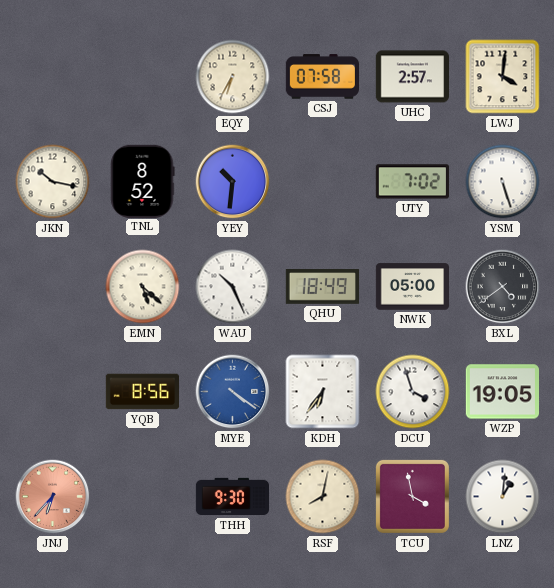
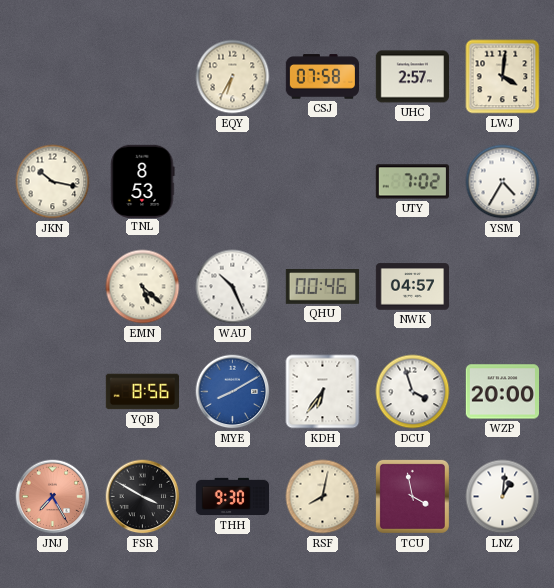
TNL: 8:52 -> 8:53 (143, 181)
YEY: 10:31 -> none (233, 182)
YSM: 5:27 -> 4:35 (503, 182)
QHU: 18:49 -> 00:46 (322, 287)
NWK: 05:00 -> 04:57 (412, 287)
BXL: 4:39 -> none (503, 287)
MYE: 4:21 -> 8:10 (233, 392)
WZP: 19:05 -> 20:00 (502, 392)
JNJ: 6:37 -> 7:25 (53, 497)
FSR: none -> 3:50 (143, 497)
